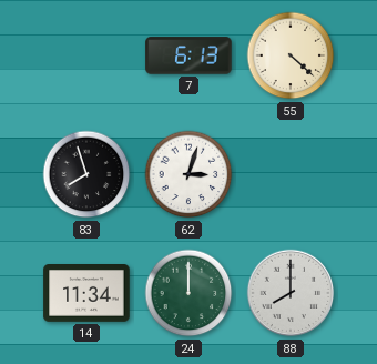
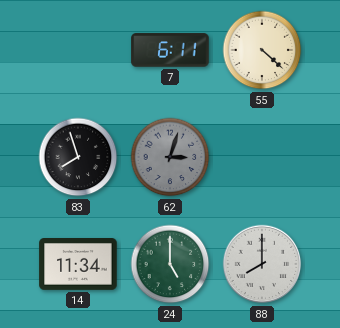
7: 6:13 -> 6:11 (170, 50)
62 dial: white -> grey (170, 157)
24: 12:00 -> 5:00 (170, 264)
